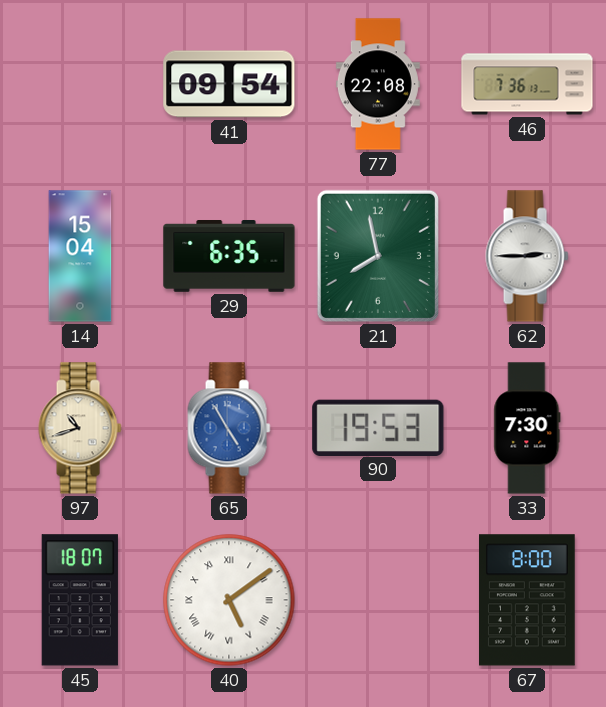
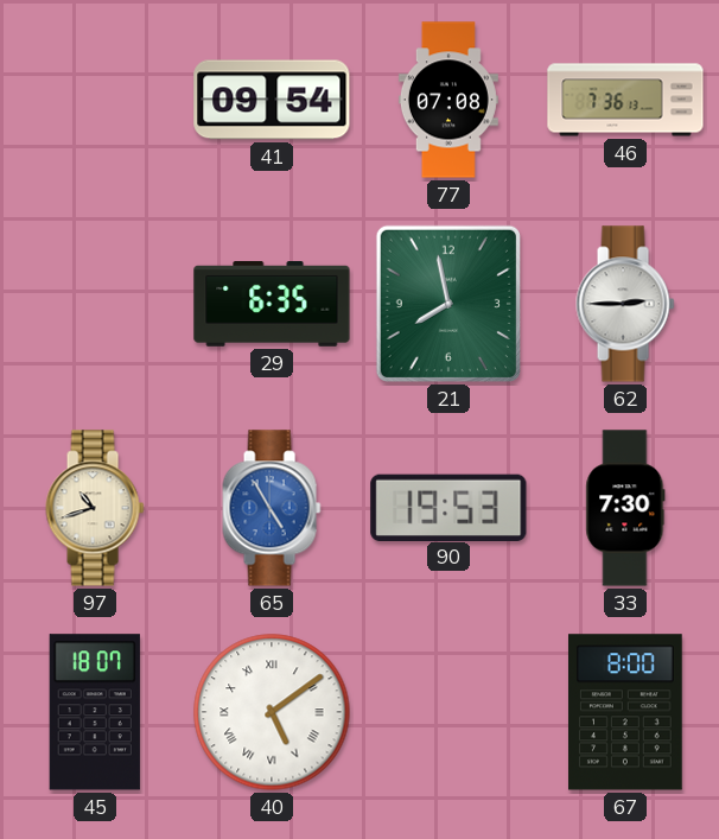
77: 22:08 -> 07:08 (448, 100)
14: 15:04 -> none (80, 256)
